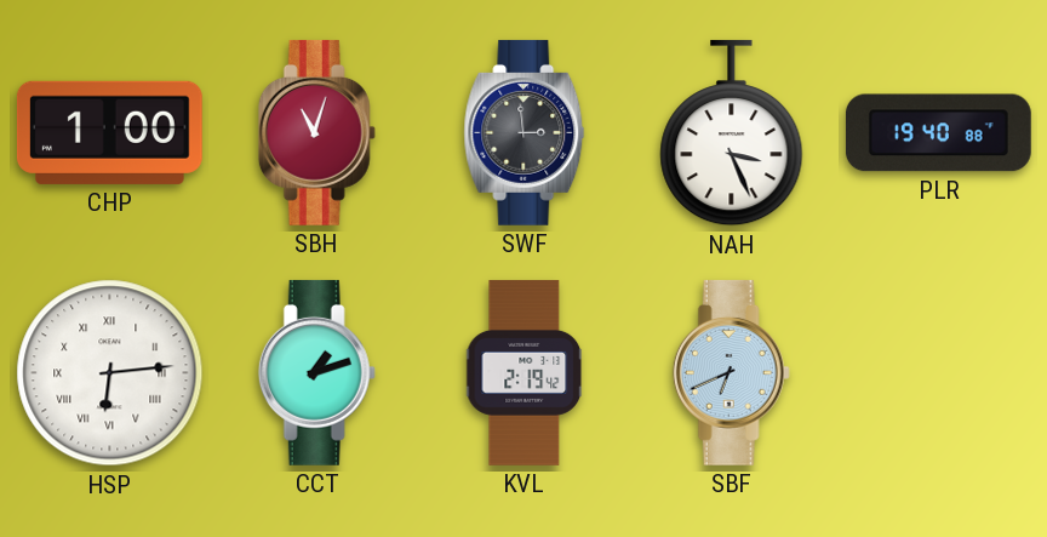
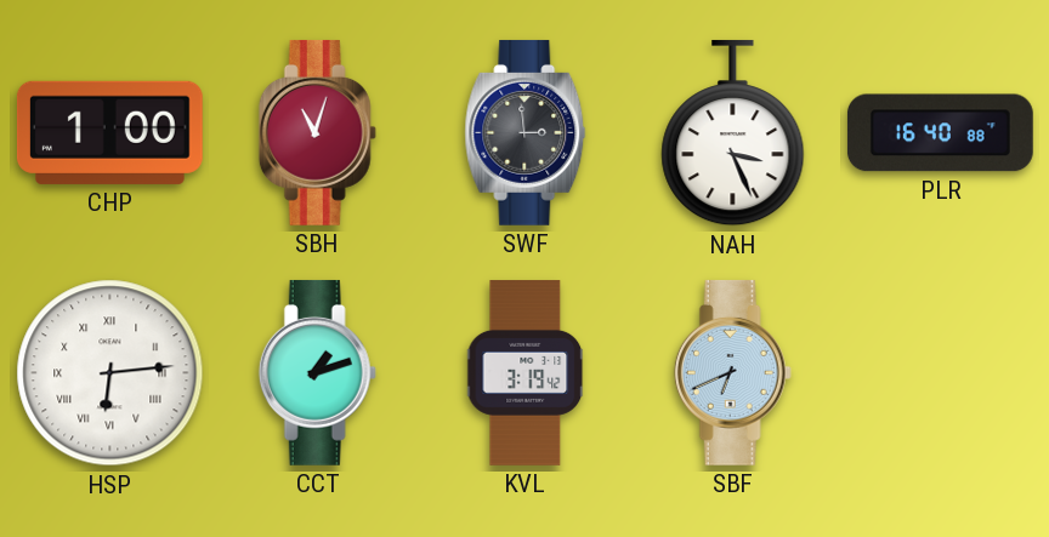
PLR: 19:40 -> 16:40 (940, 133)
KVL: 2:19 -> 3:19 (526, 373)
